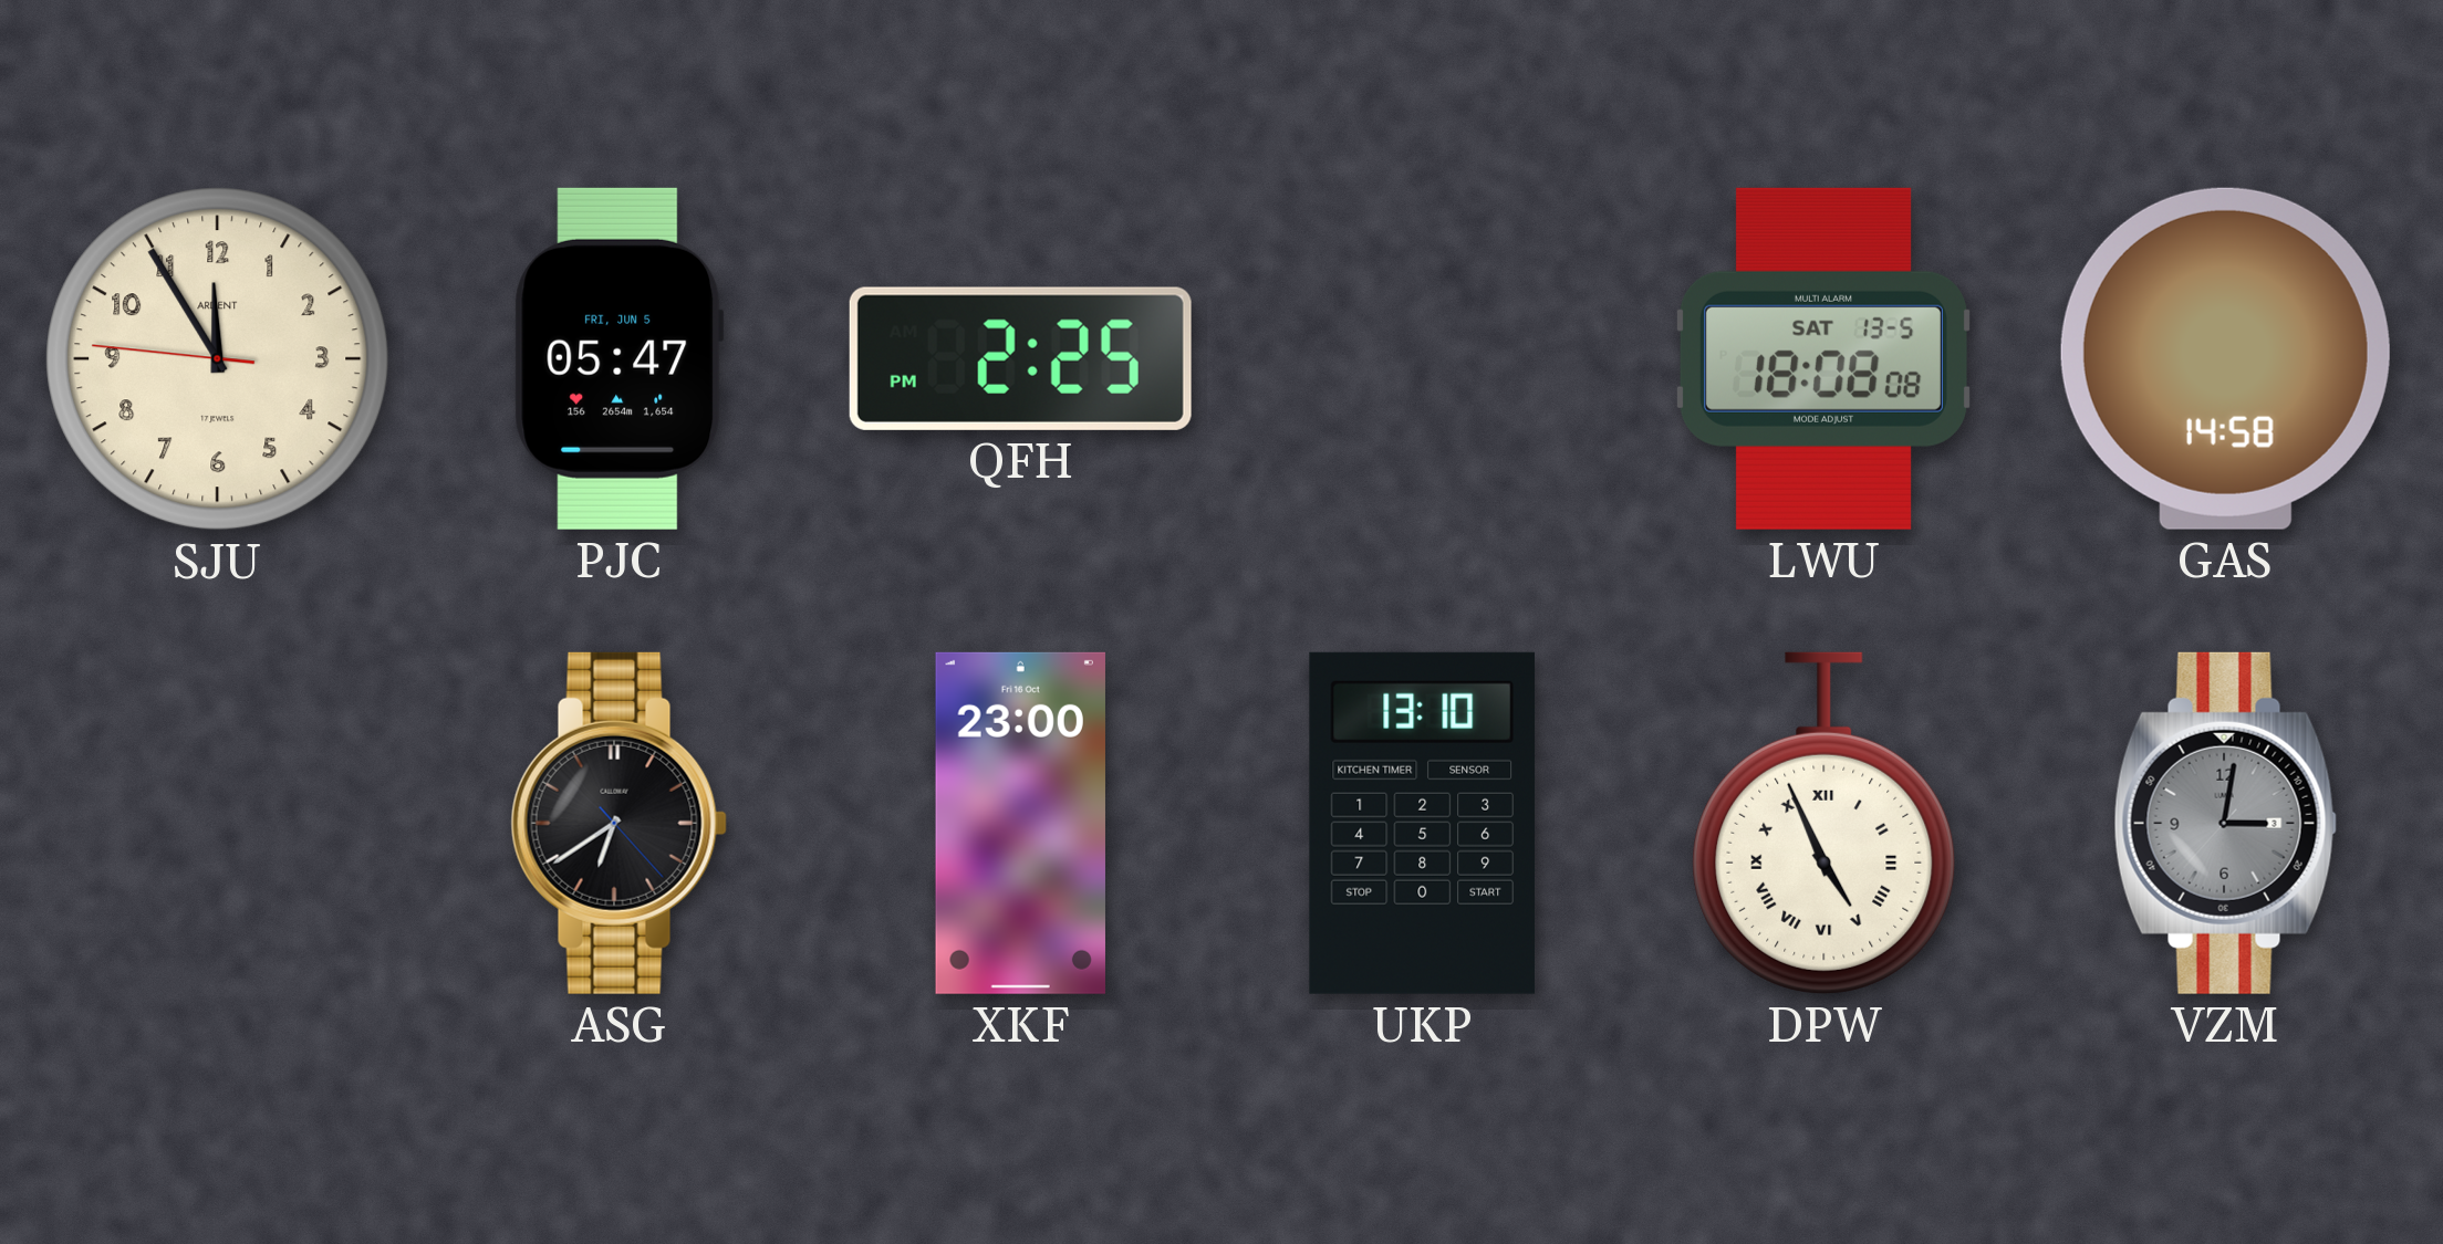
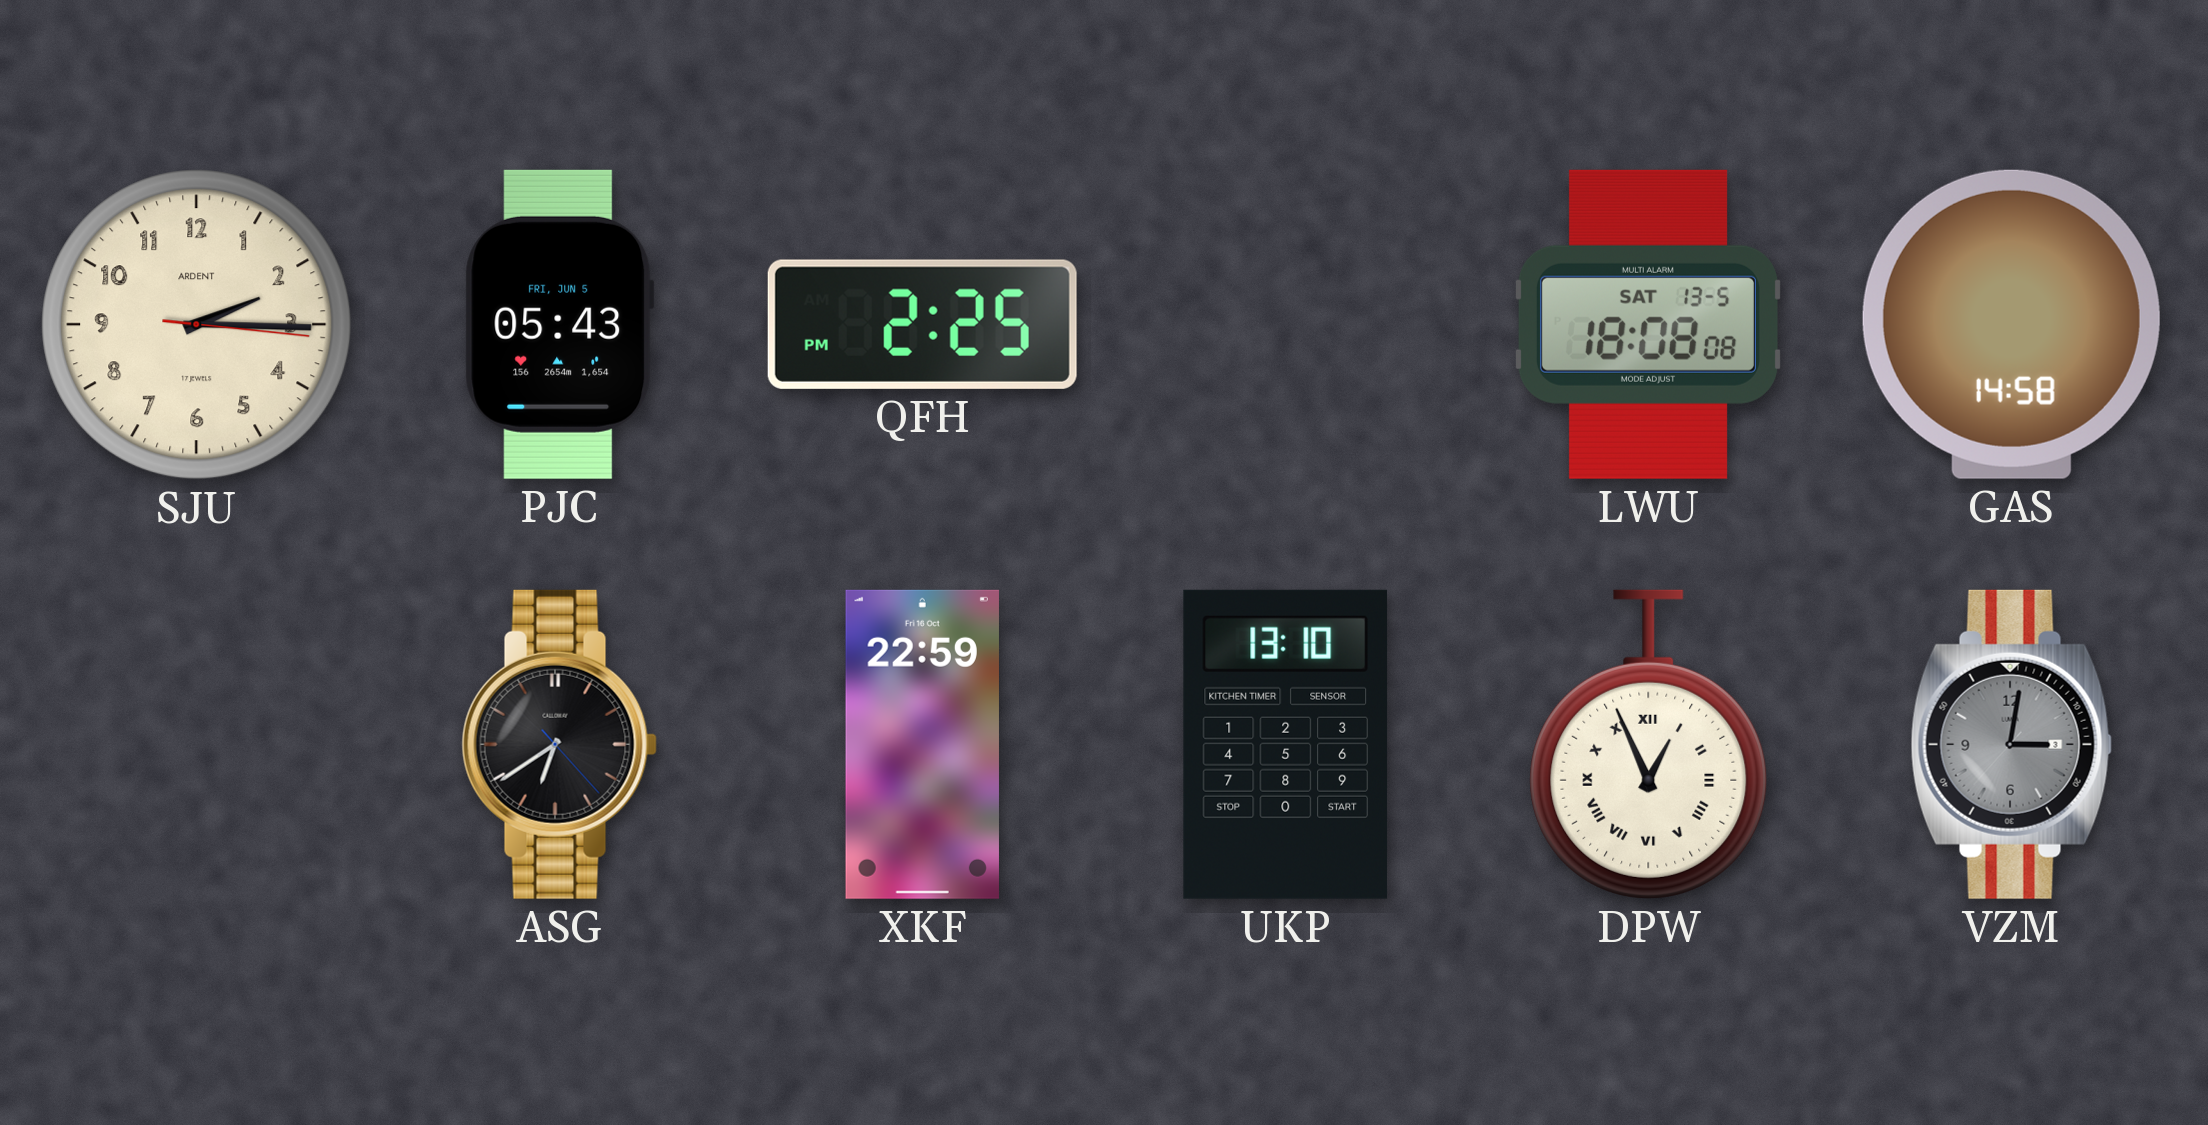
SJU: 11:54 -> 2:15 (197, 325)
PJC: 05:47 -> 05:43 (560, 324)
XKF: 23:00 -> 22:59 (922, 744)
DPW: 4:56 -> 12:56 (1649, 744)
